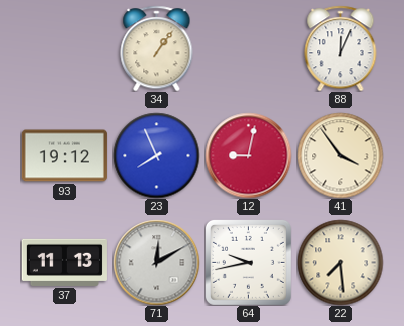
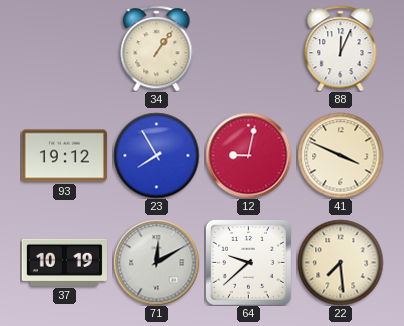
23: 7:56 -> 7:55 (156, 155)
41: 3:54 -> 3:49 (340, 155)
37: 11:13 -> 10:19 (64, 262)
64: 9:43 -> 9:38 (248, 262)
